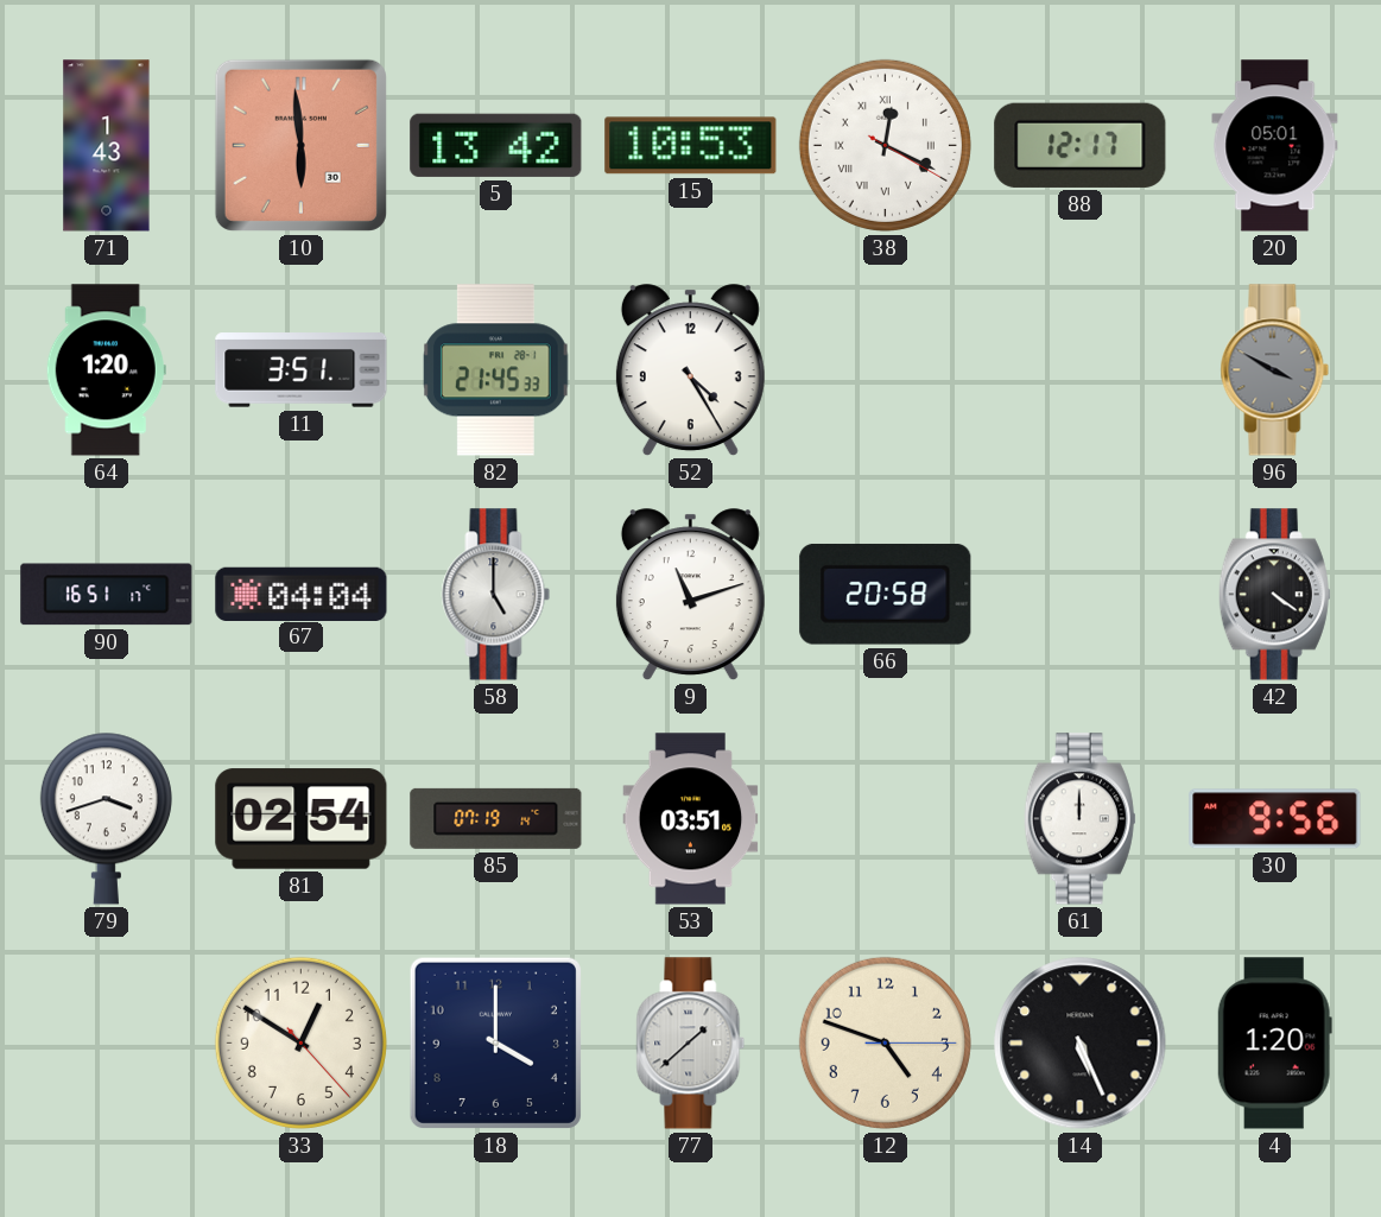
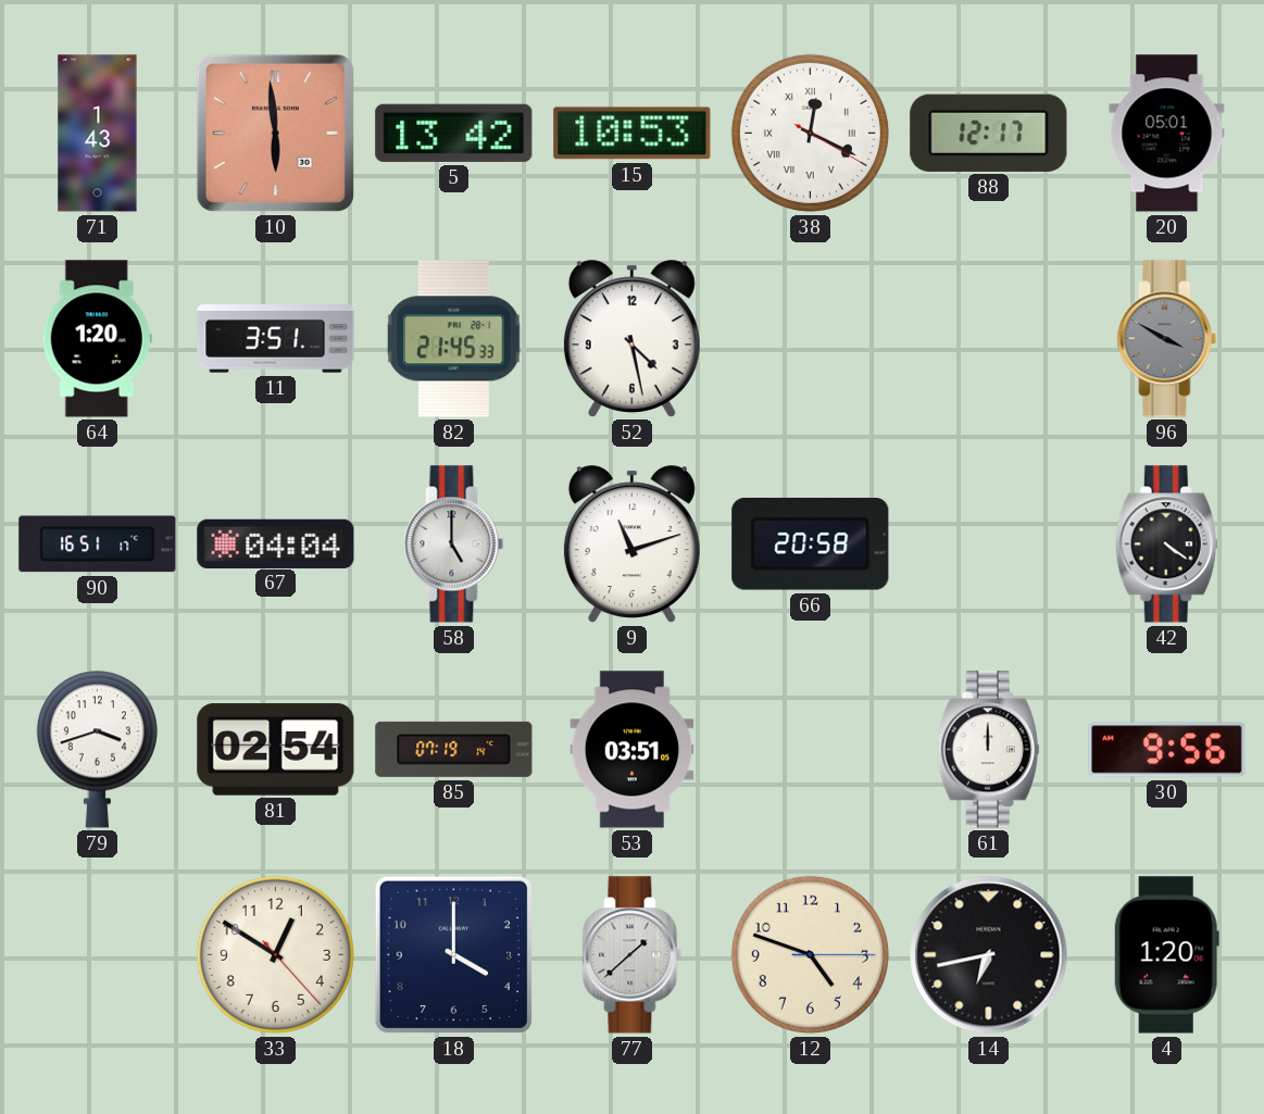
52: 4:25 -> 4:28 (631, 339)
14: 5:26 -> 6:43 (989, 955)
